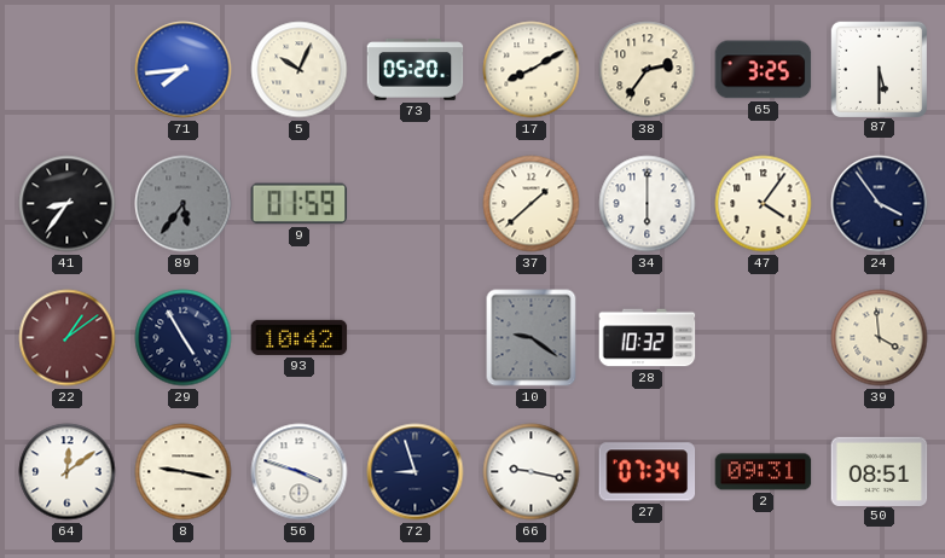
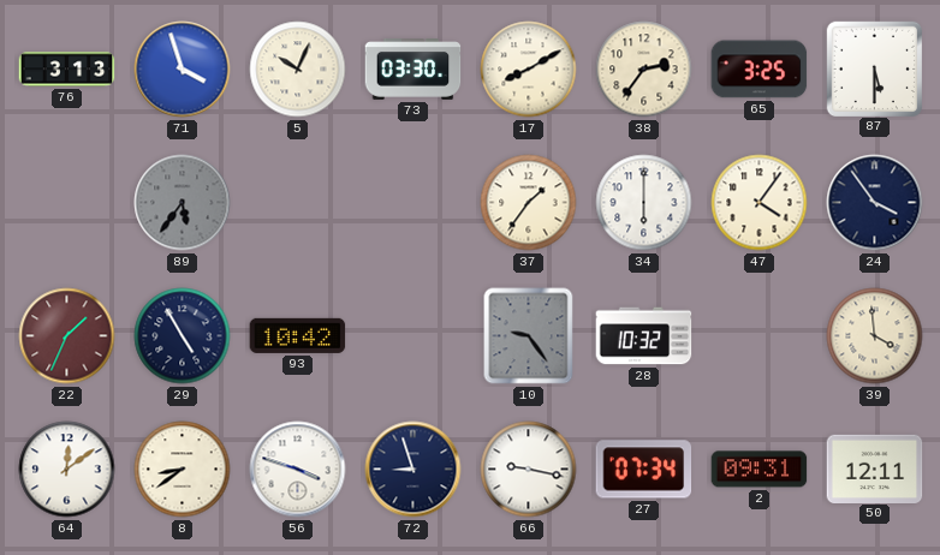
76: none -> 3:13 (67, 70)
71: 7:44 -> 3:57 (183, 70)
73: 05:20 -> 03:30 (414, 70)
41: 8:36 -> none (68, 204)
9: 01:59 -> none (300, 204)
37: 1:38 -> 1:36 (529, 203)
22: 1:09 -> 1:34 (67, 336)
10: 9:21 -> 9:24 (529, 336)
8: 9:17 -> 8:39 (183, 470)
50: 08:51 -> 12:11 (875, 469)
